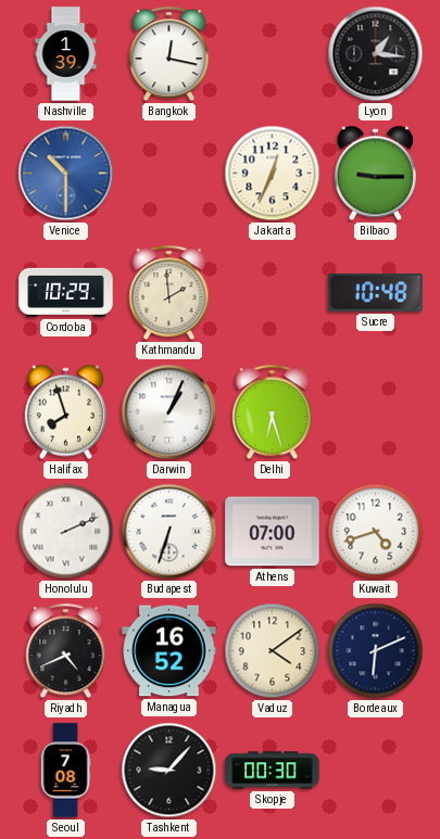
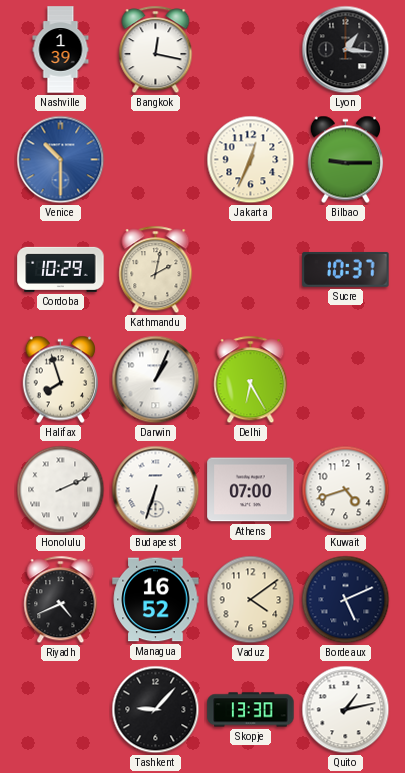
Kathmandu: 1:59 -> 2:02 (156, 270)
Sucre: 10:48 -> 10:37 (346, 269)
Delhi: 6:27 -> 6:25 (251, 380)
Bordeaux: 6:11 -> 5:11 (346, 600)
Seoul: 7:08 -> none (65, 771)
Skopje: 00:30 -> 13:30 (251, 710)
Quito: none -> 1:13 (346, 710)
